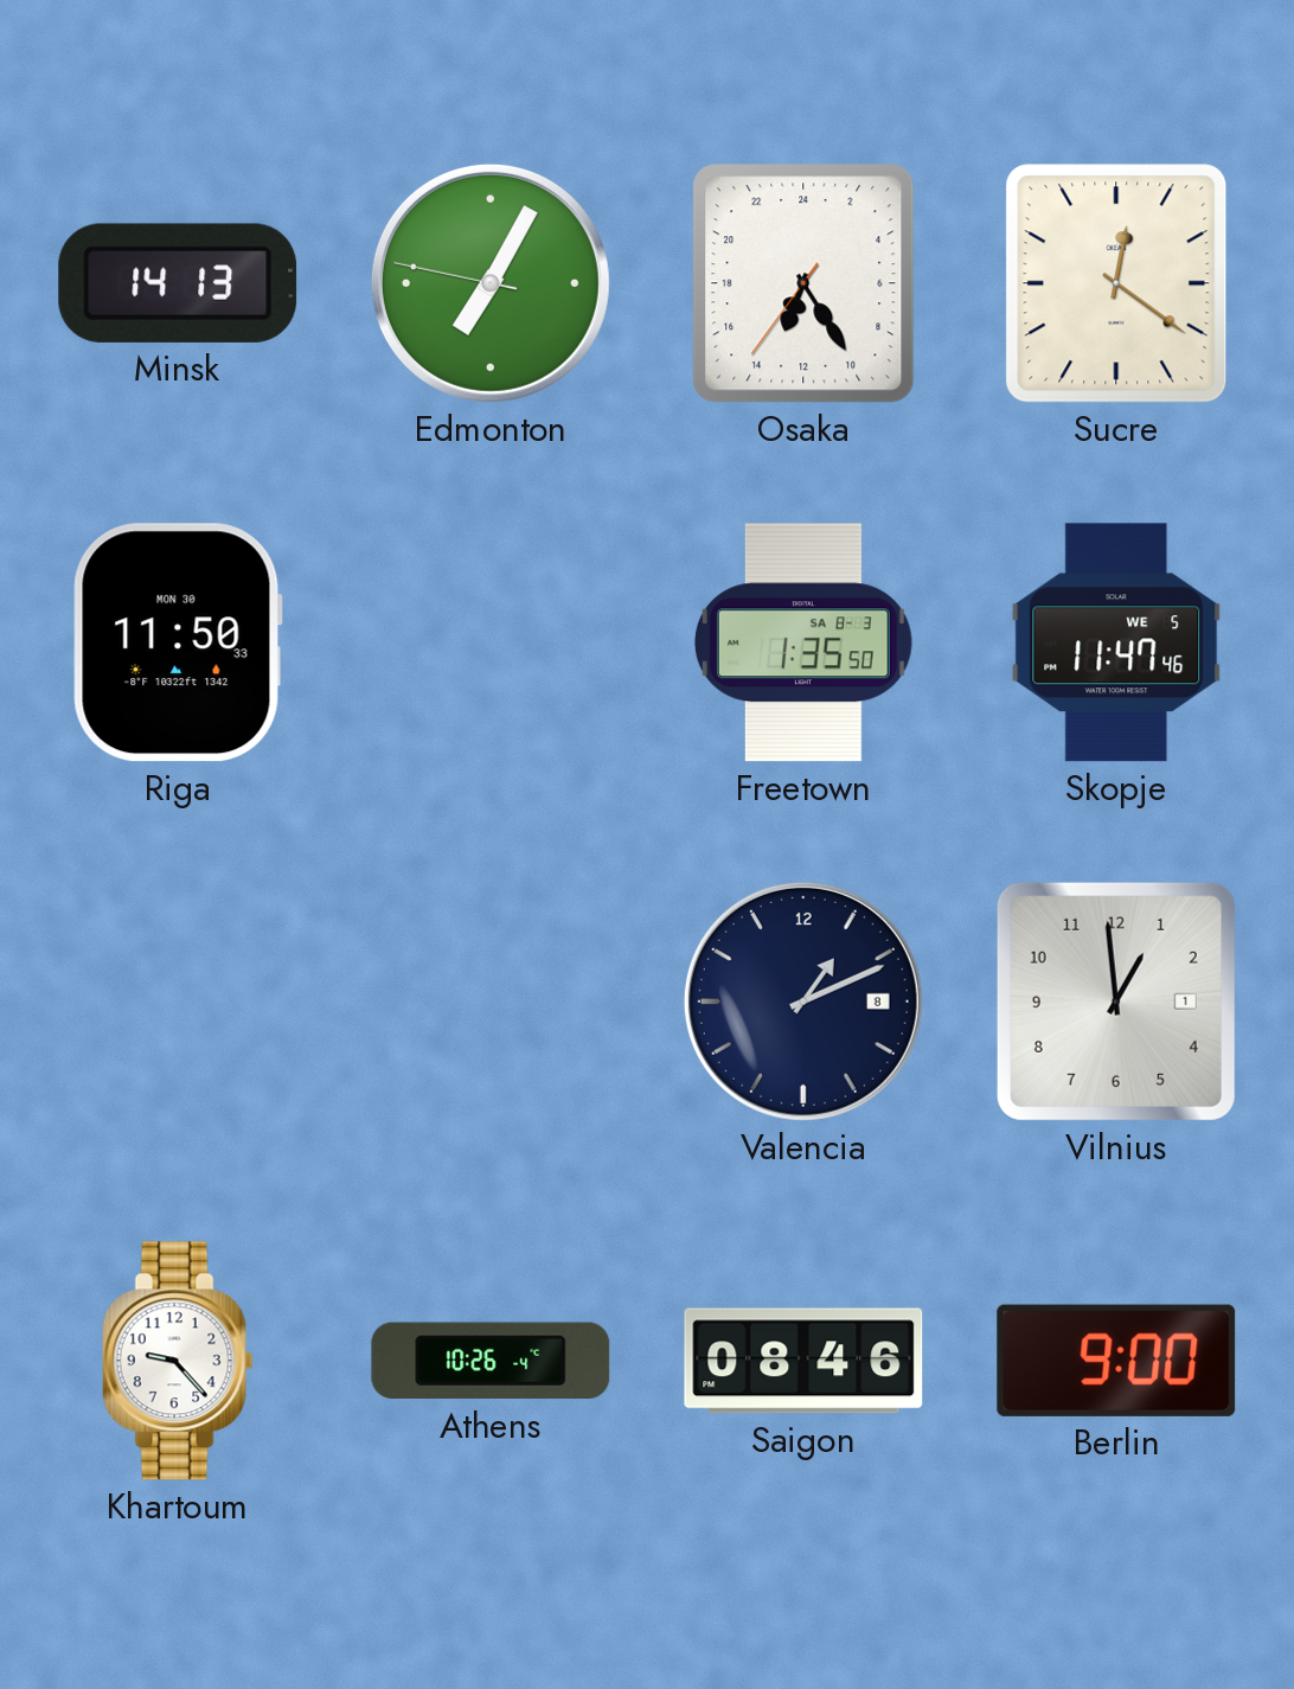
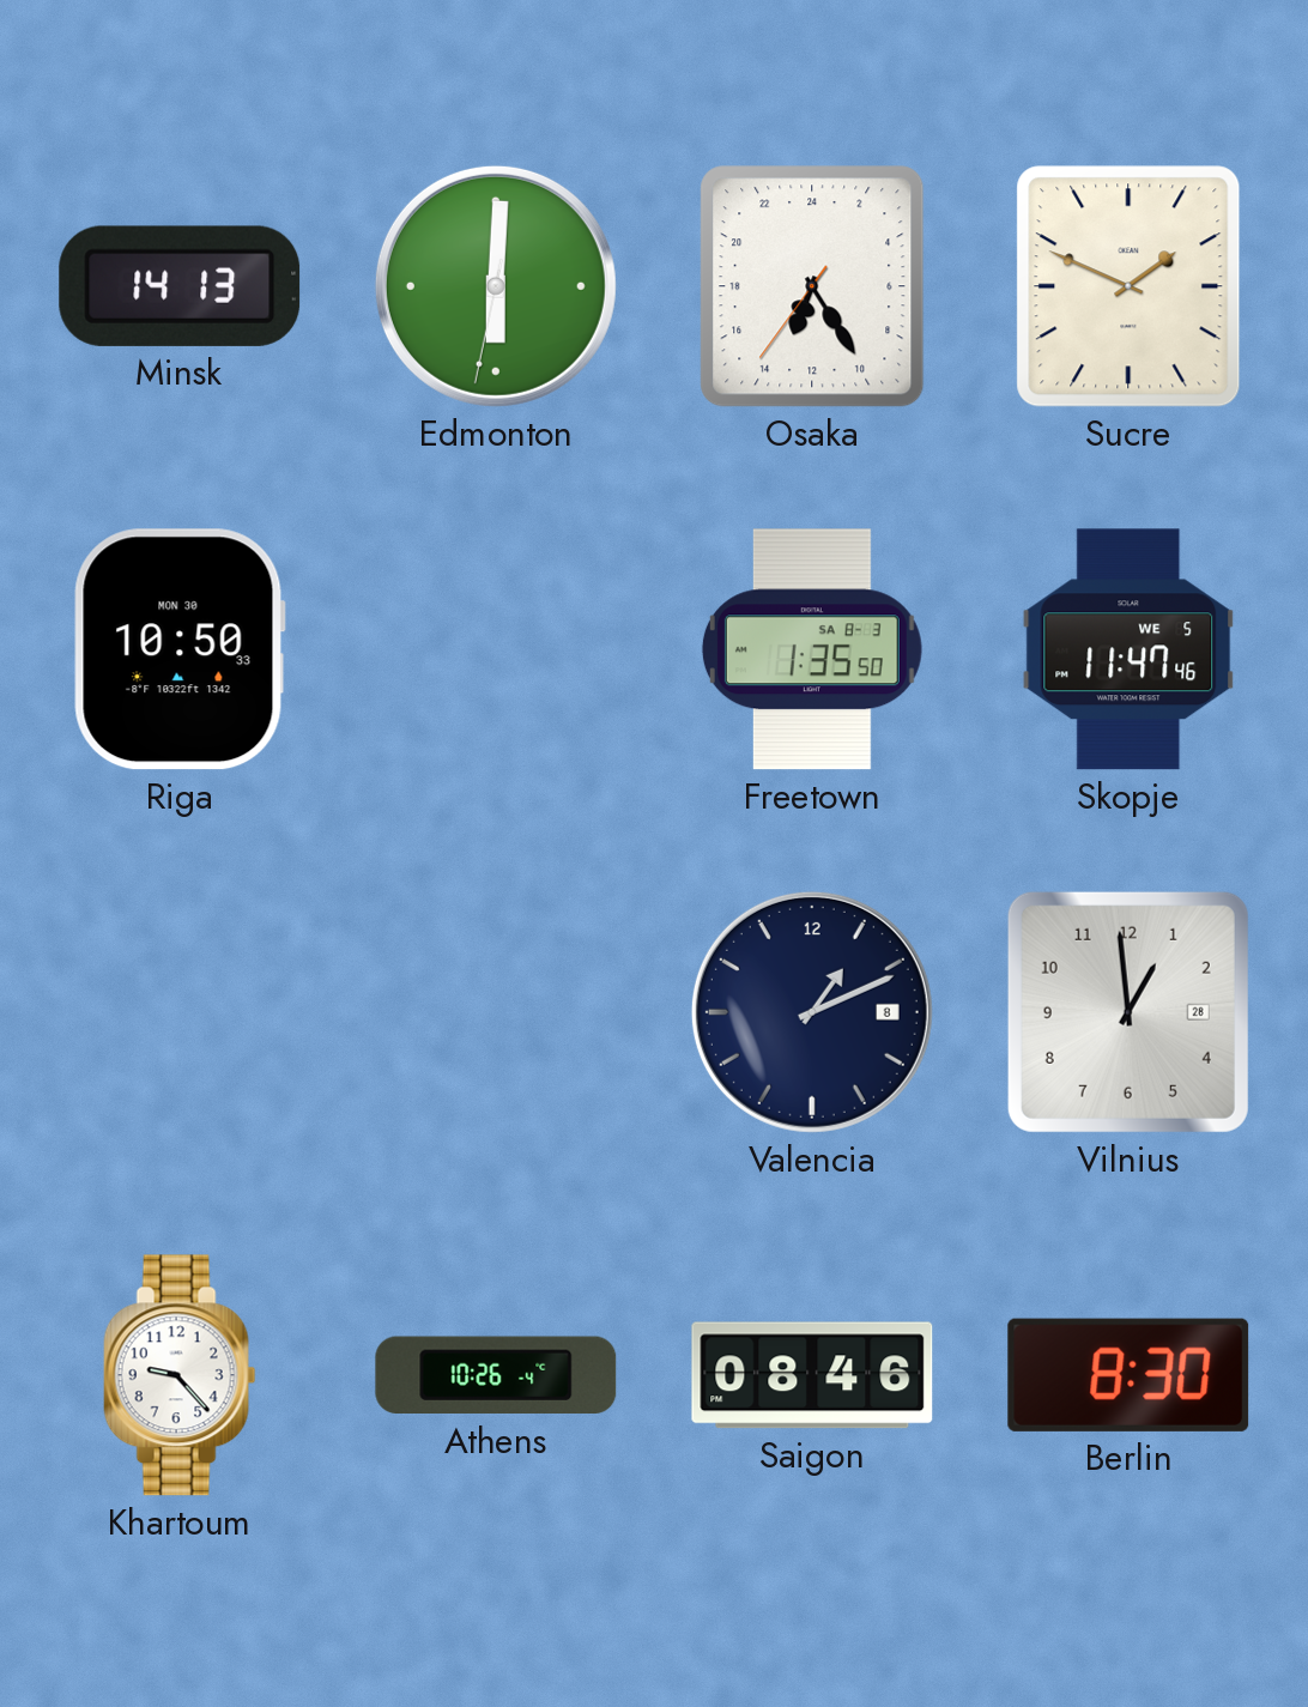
Edmonton: 7:04 -> 6:00 (496, 286)
Sucre: 12:21 -> 1:49 (1128, 286)
Riga: 11:50 -> 10:50 (180, 649)
Vilnius date: 1 -> 28 (1128, 1012)
Berlin: 9:00 -> 8:30 (1128, 1375)
